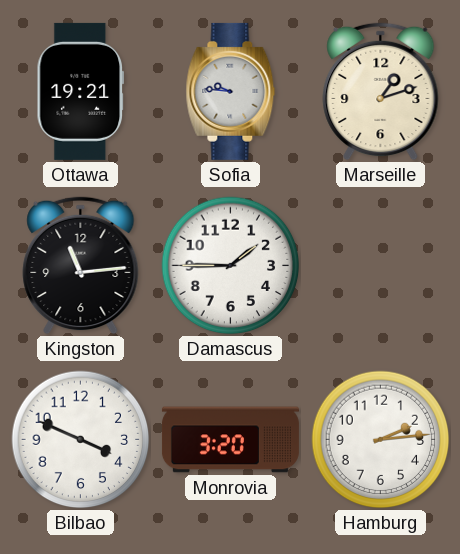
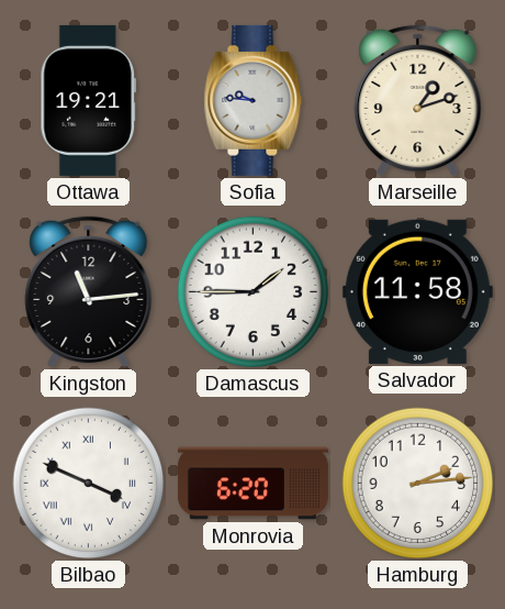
Salvador: none -> 11:58 (417, 291)
Bilbao numerals: Arabic -> Roman (89, 484)
Monrovia: 3:20 -> 6:20 (252, 484)
